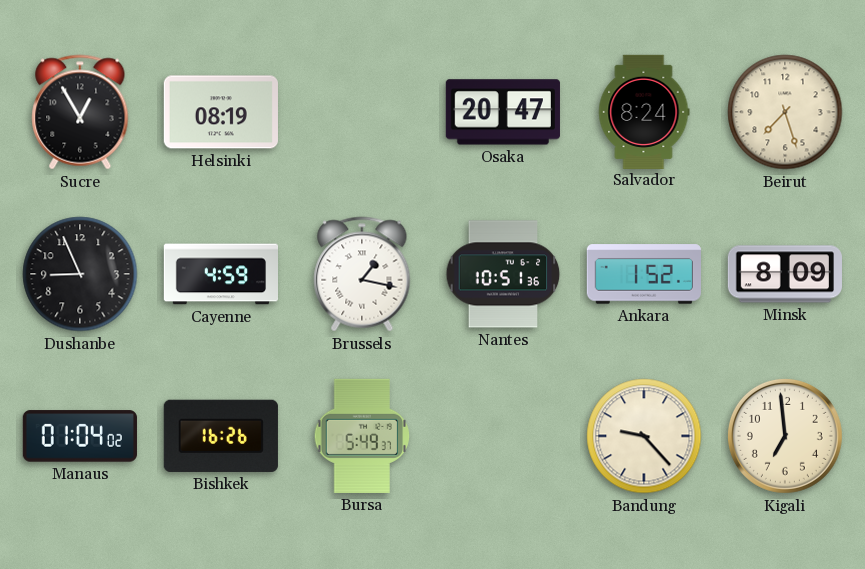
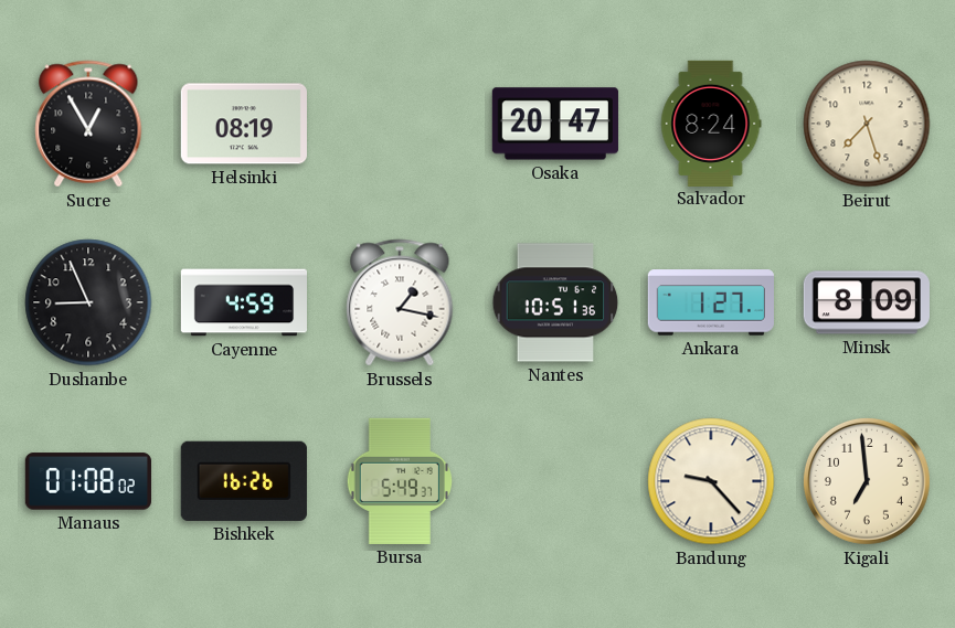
Ankara: 1:52 -> 1:27 (711, 302)
Manaus: 01:04 -> 01:08 (88, 481)
